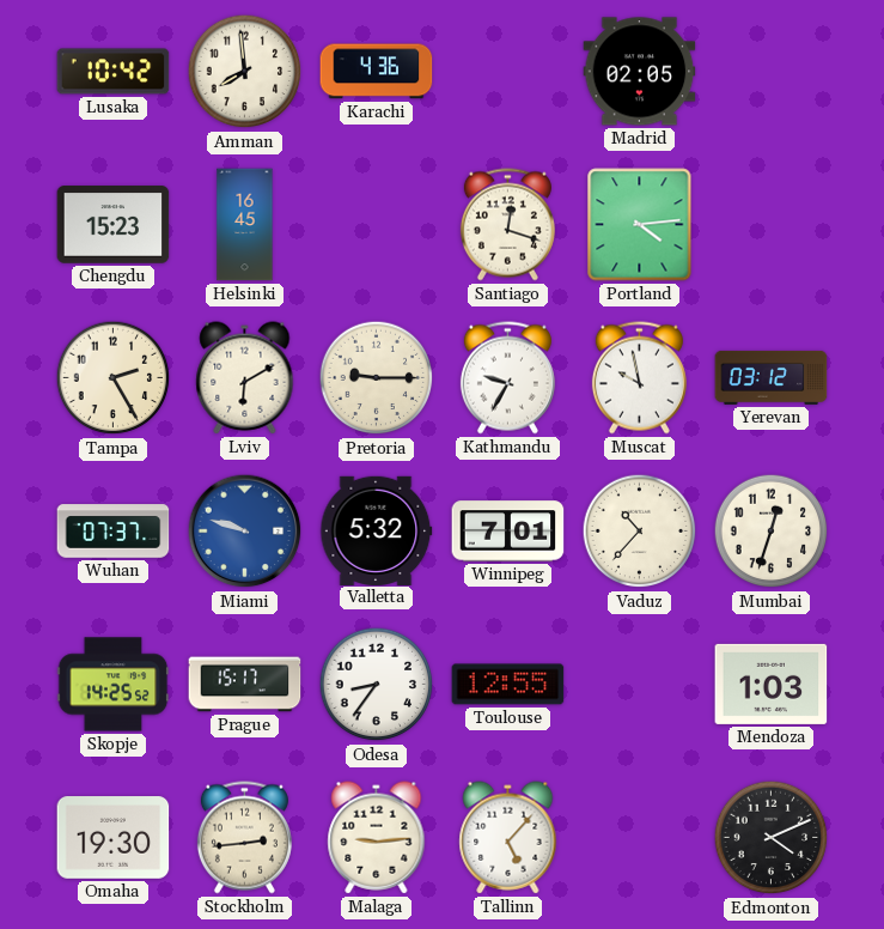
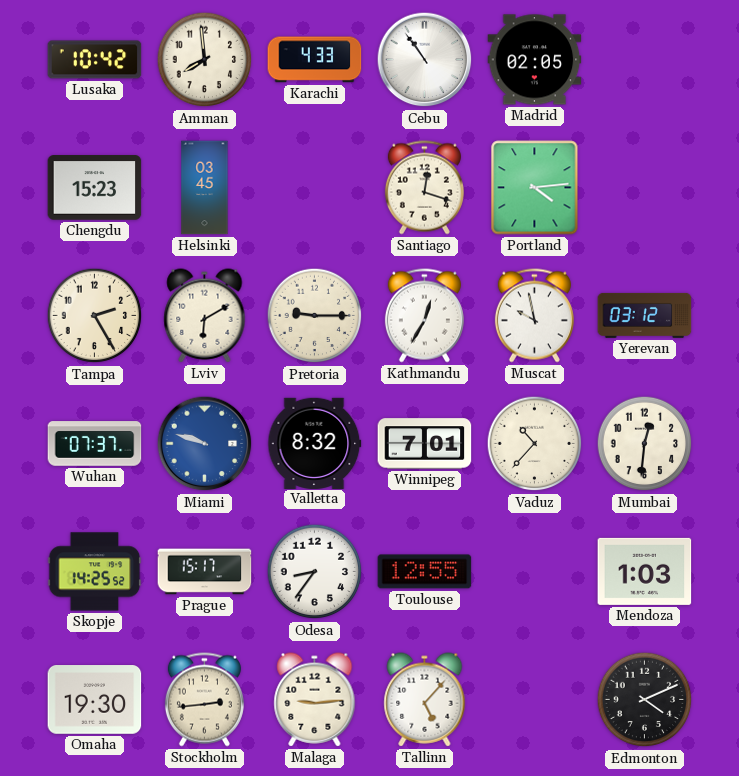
Karachi: 4:36 -> 4:33 (315, 60)
Cebu: none -> 10:54 (425, 60)
Helsinki: 16:45 -> 03:45 (205, 188)
Kathmandu: 9:35 -> 12:35 (424, 316)
Valletta: 5:32 -> 8:32 (315, 443)
Mumbai: 12:33 -> 12:31 (645, 444)
